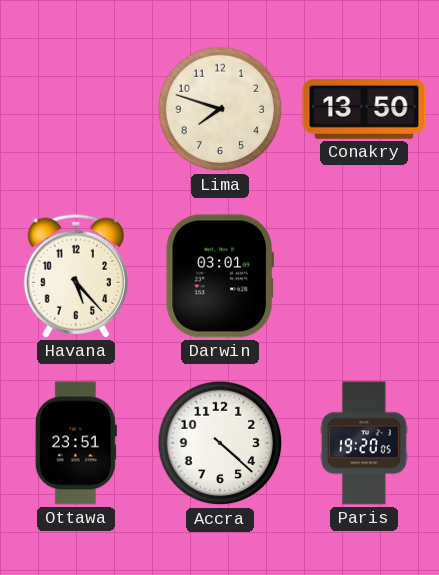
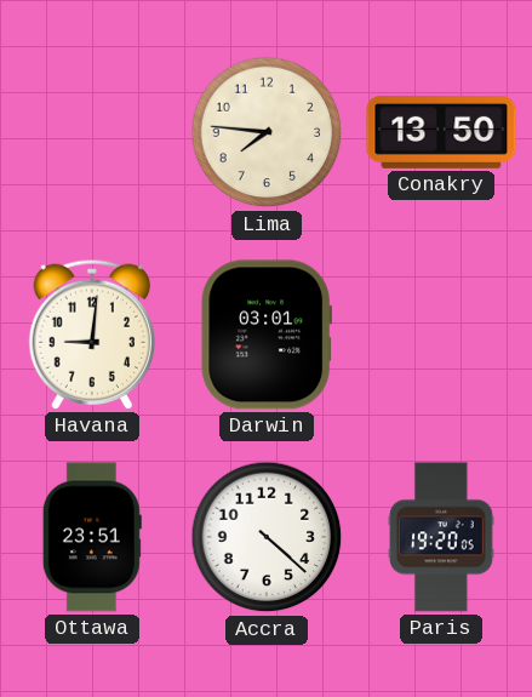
Lima: 7:48 -> 7:46 (267, 132)
Havana: 5:23 -> 9:01 (91, 335)
